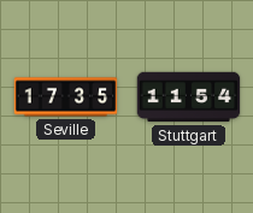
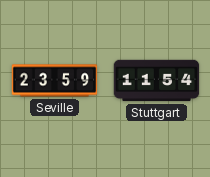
Seville: 17:35 -> 23:59 (55, 81)
